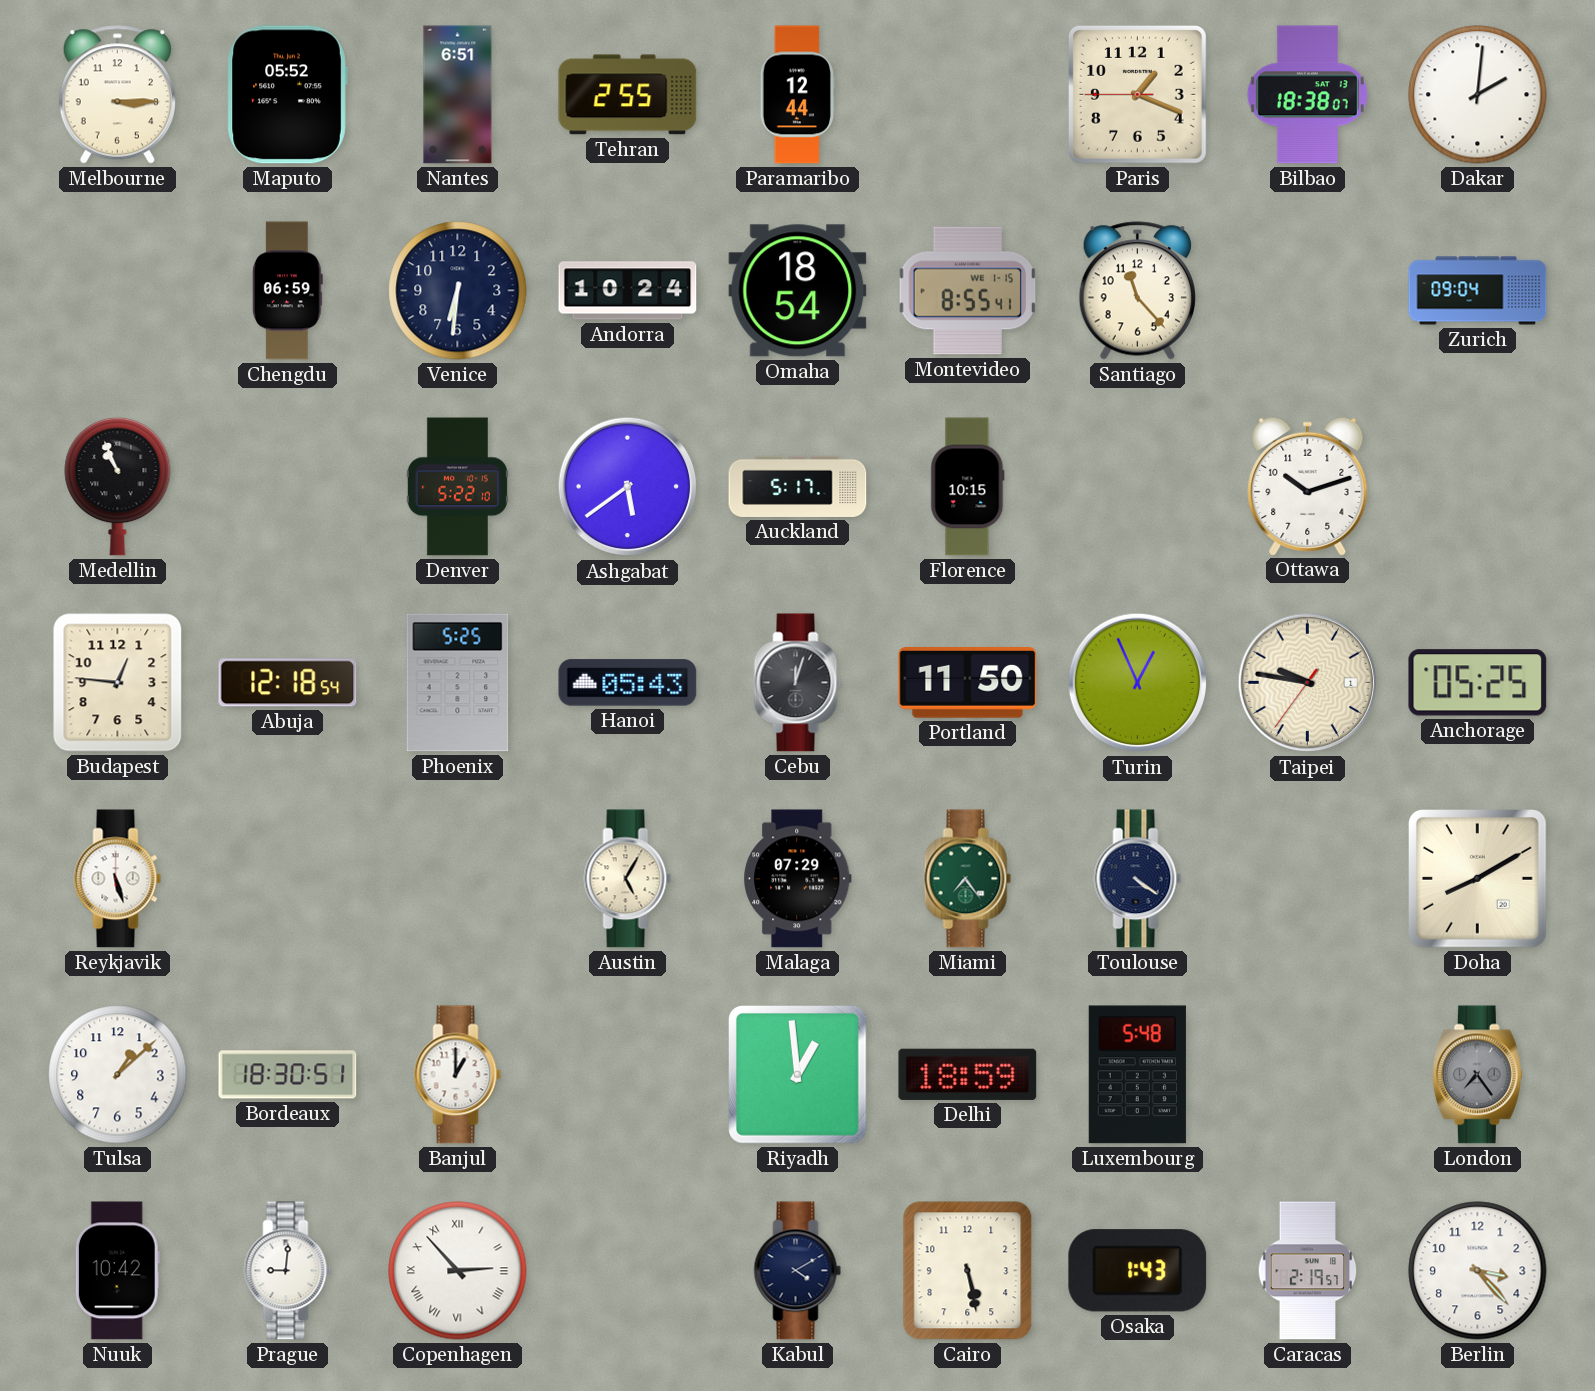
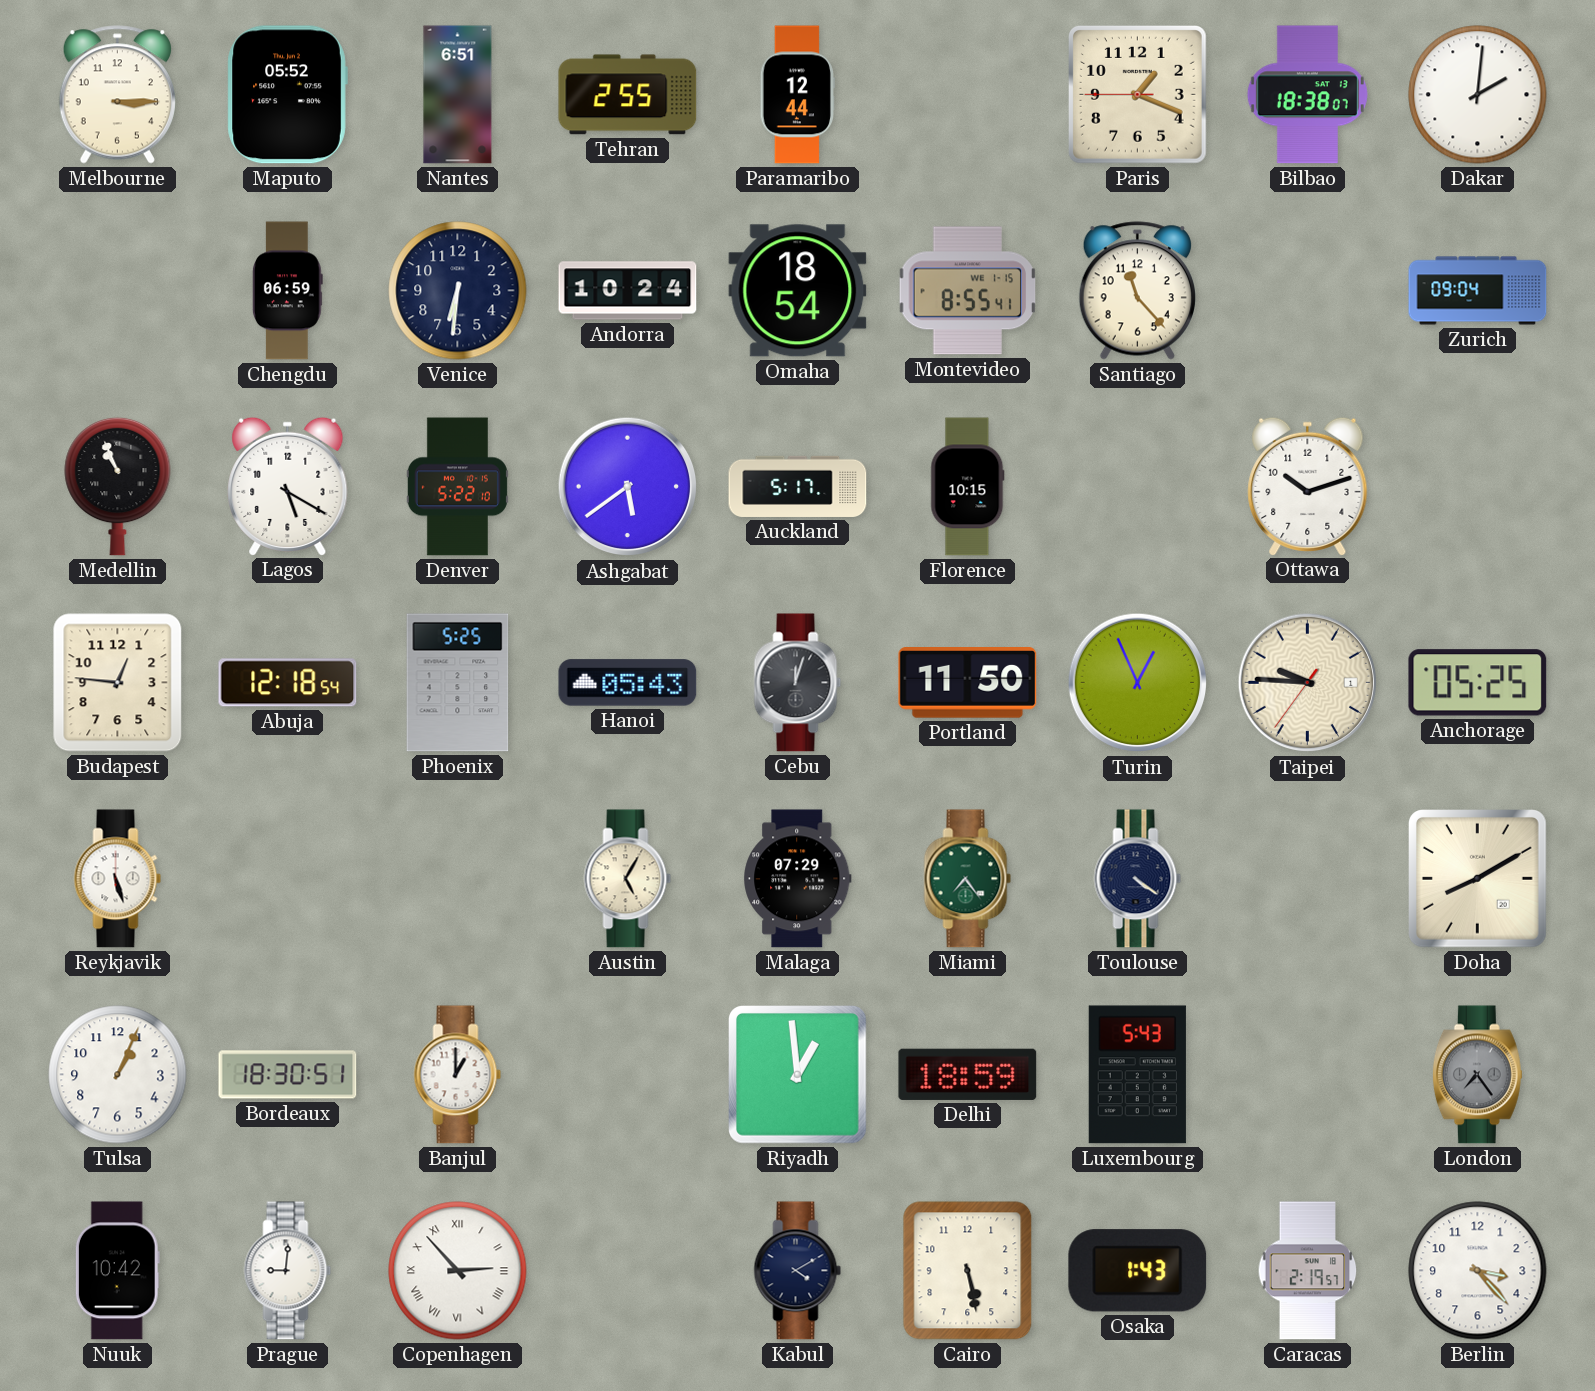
Lagos: none -> 5:20 (288, 486)
Taipei: 9:46 -> 9:45 (1308, 683)
Tulsa: 1:08 -> 1:04 (118, 1075)
Luxembourg: 5:48 -> 5:43 (1137, 1075)
